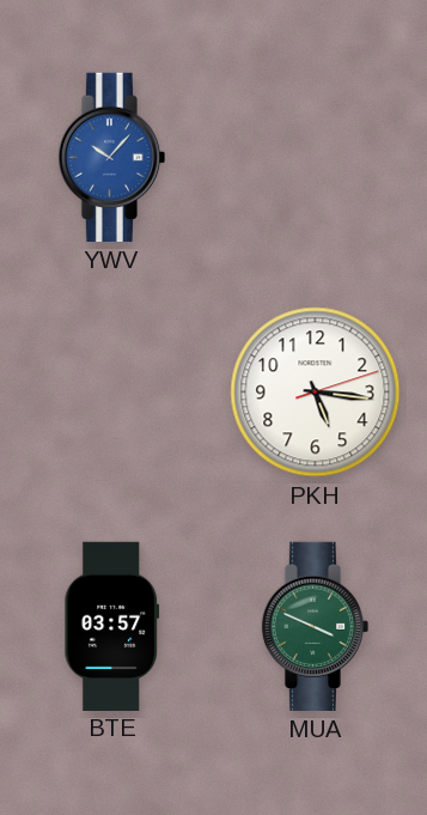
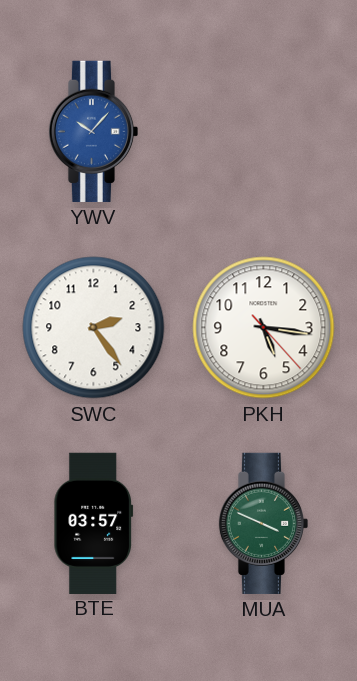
SWC: none -> 2:24 (94, 328)
PKH: 5:16:12 -> 5:16:23 (264, 328)
